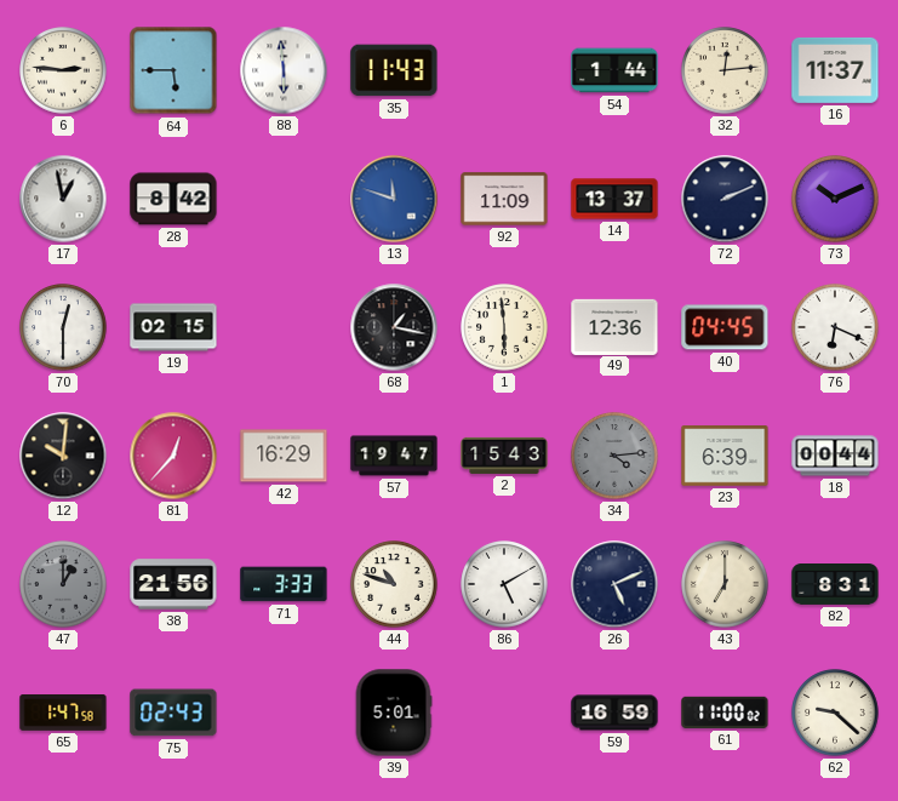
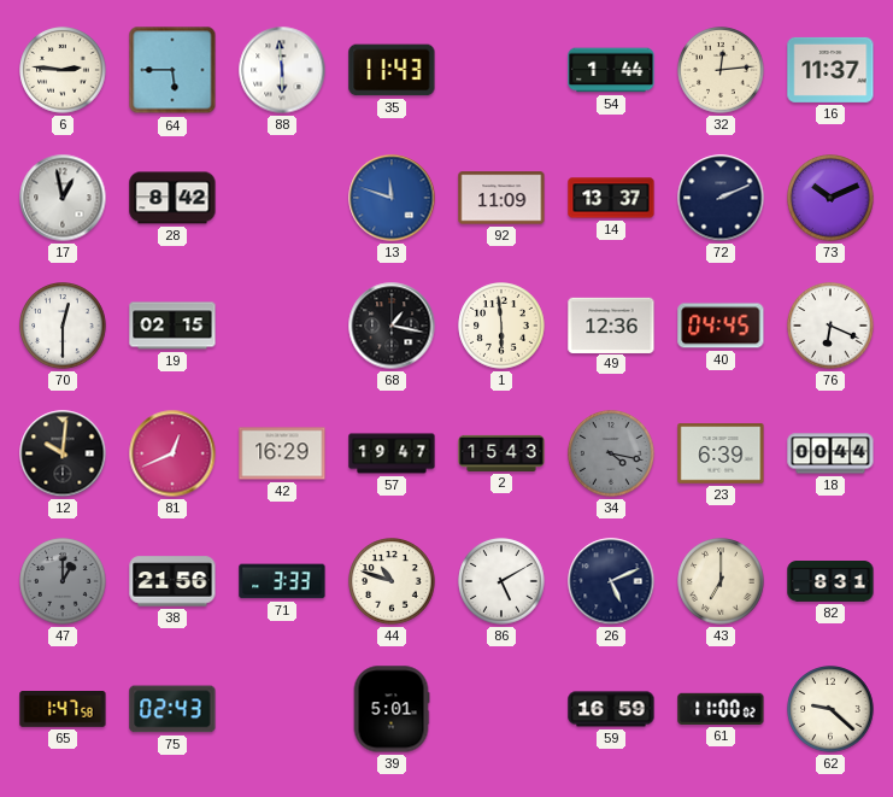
81: 12:37 -> 12:41 (172, 453)
34: 4:14 -> 4:17 (611, 453)
